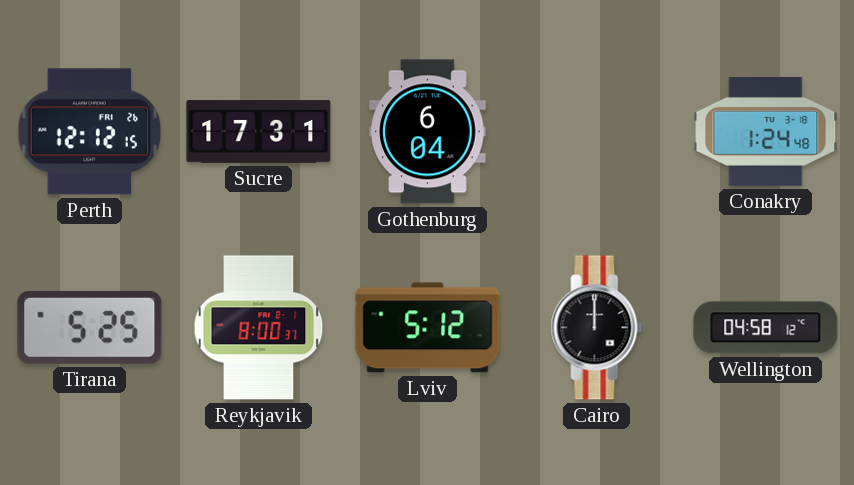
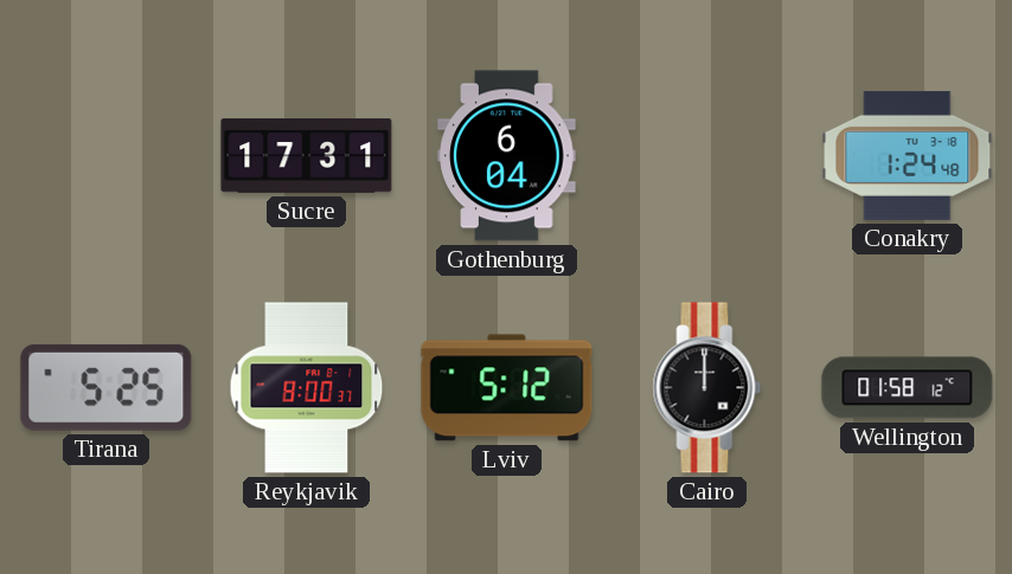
Perth: 12:12 -> none (90, 132)
Wellington: 04:58 -> 01:58 (908, 388)
